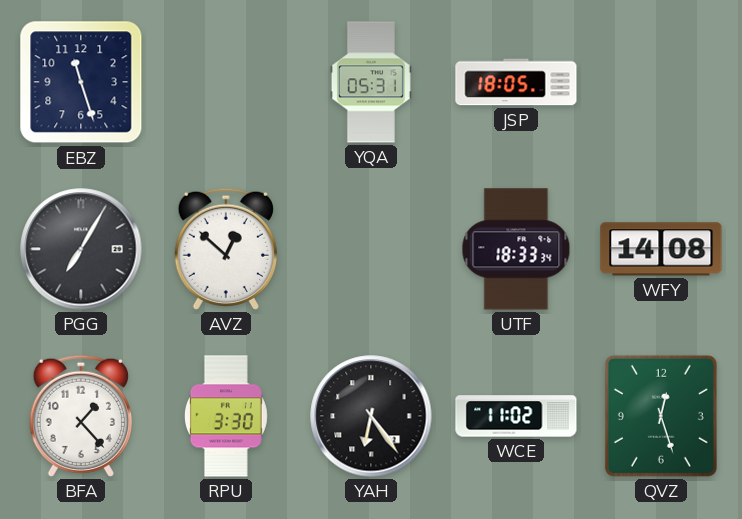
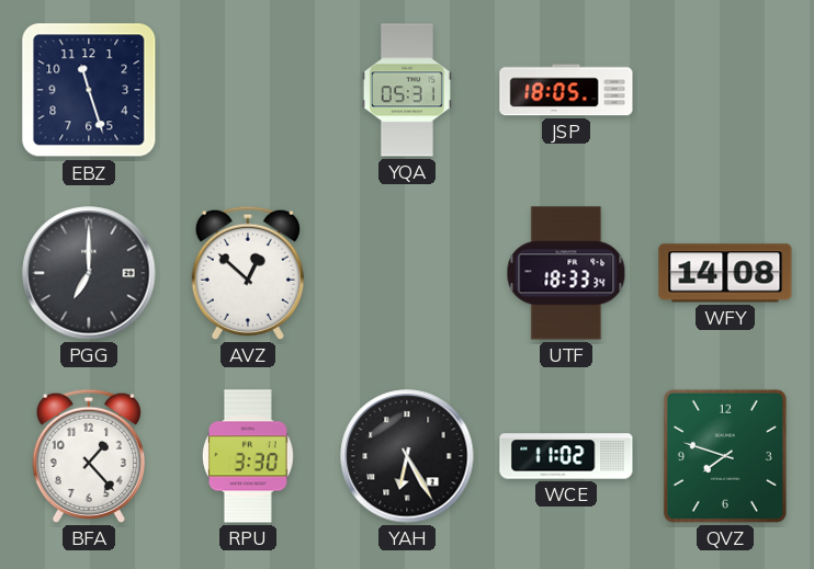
PGG: 7:05 -> 7:00 (89, 273)
YAH: 6:24 -> 6:25 (407, 456)
QVZ: 12:27 -> 7:48 (725, 456)
